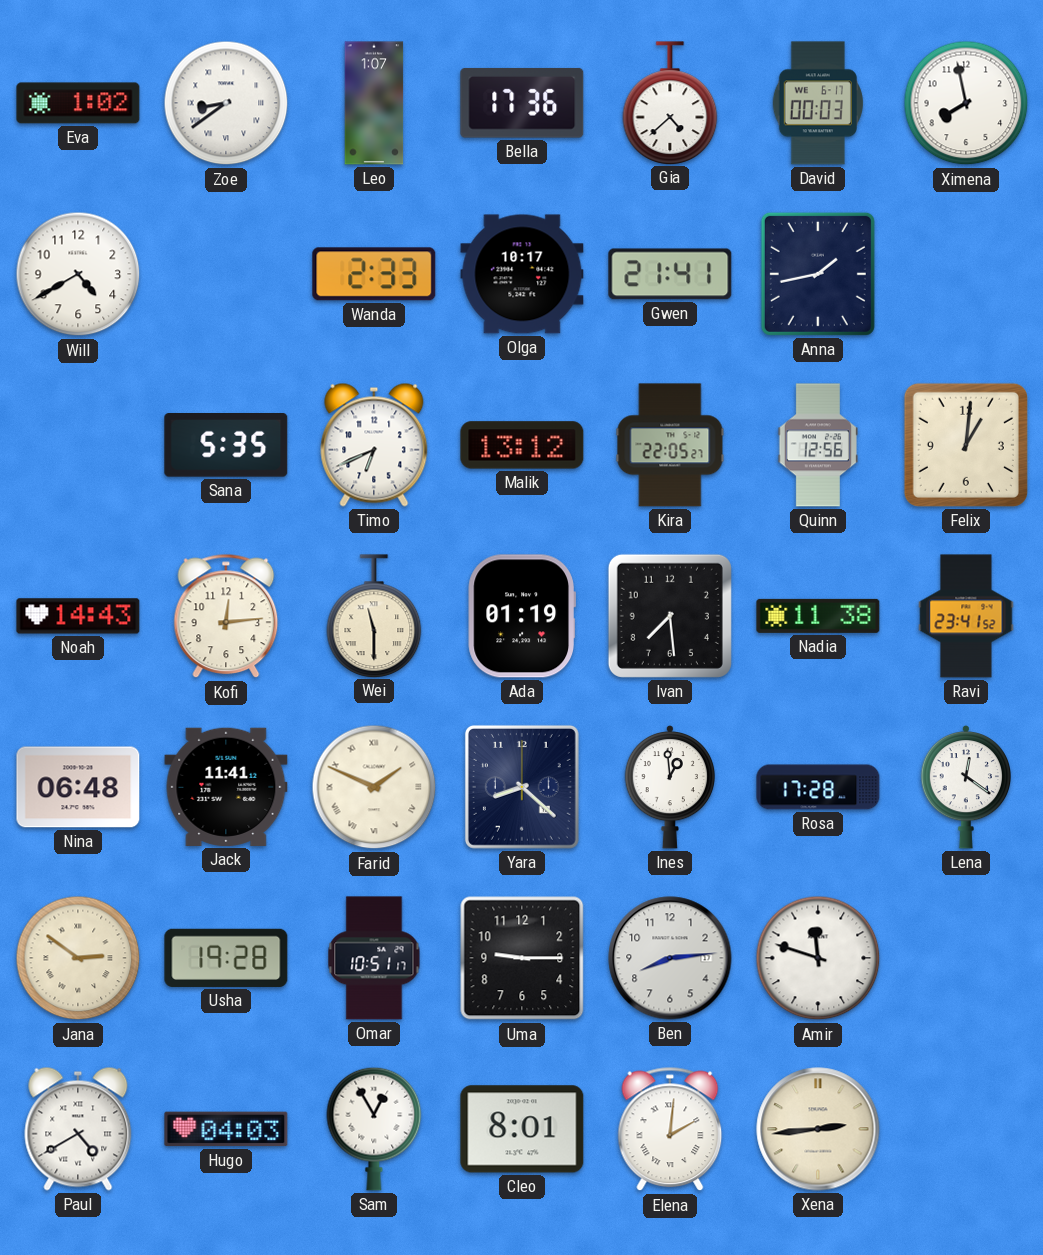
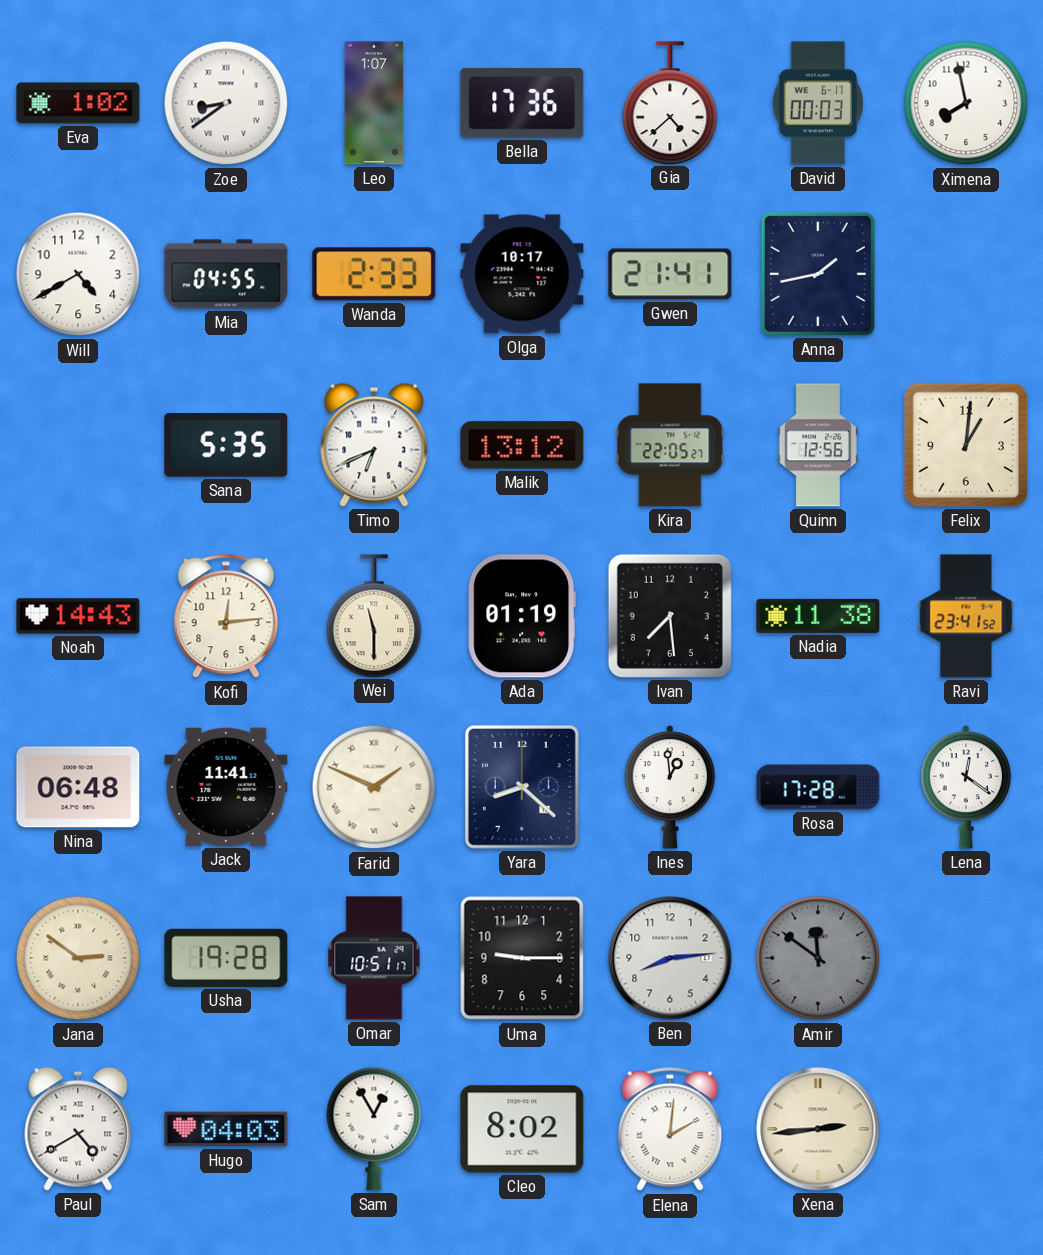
Mia: none -> 04:55 (226, 274)
Amir: 11:48 -> 11:51 (818, 958)
Amir dial: white -> grey (818, 958)
Cleo: 8:01 -> 8:02 (522, 1129)
